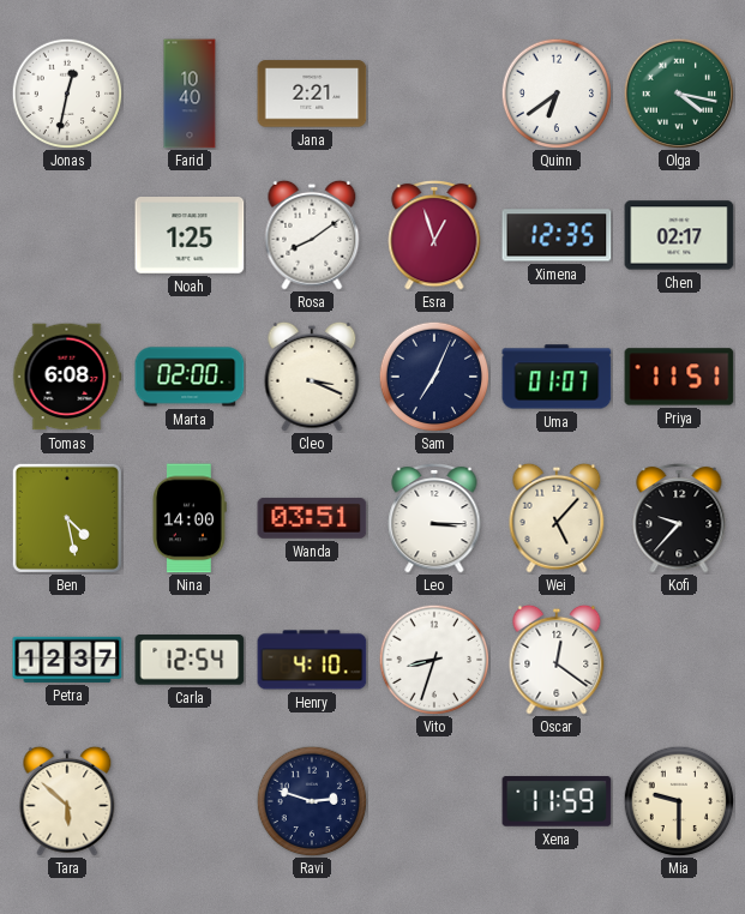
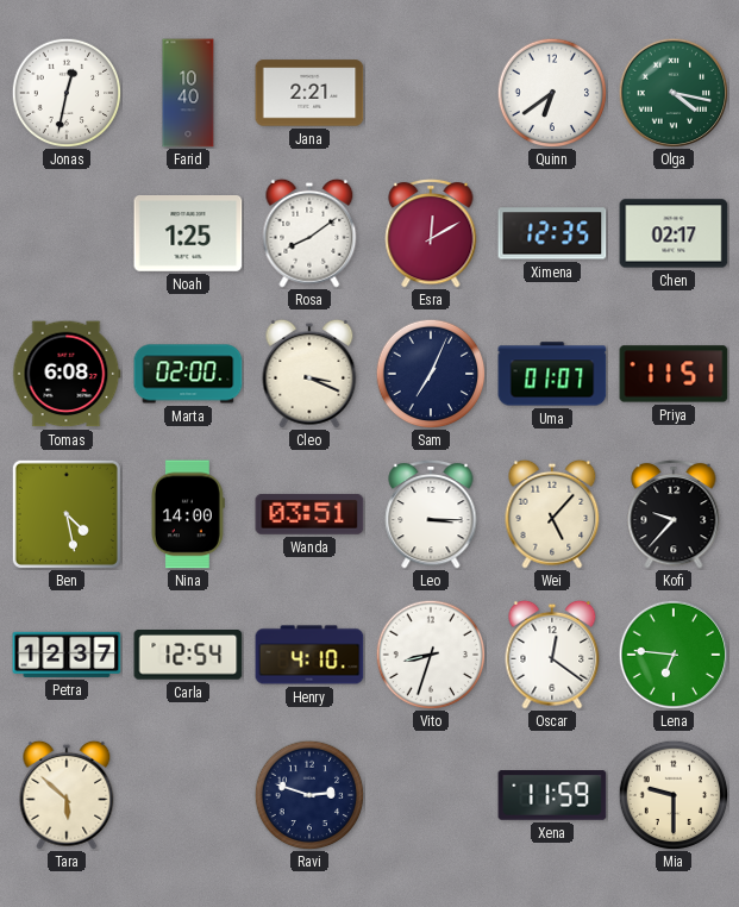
Esra: 12:57 -> 12:10 (431, 233)
Lena: none -> 6:46 (674, 655)
